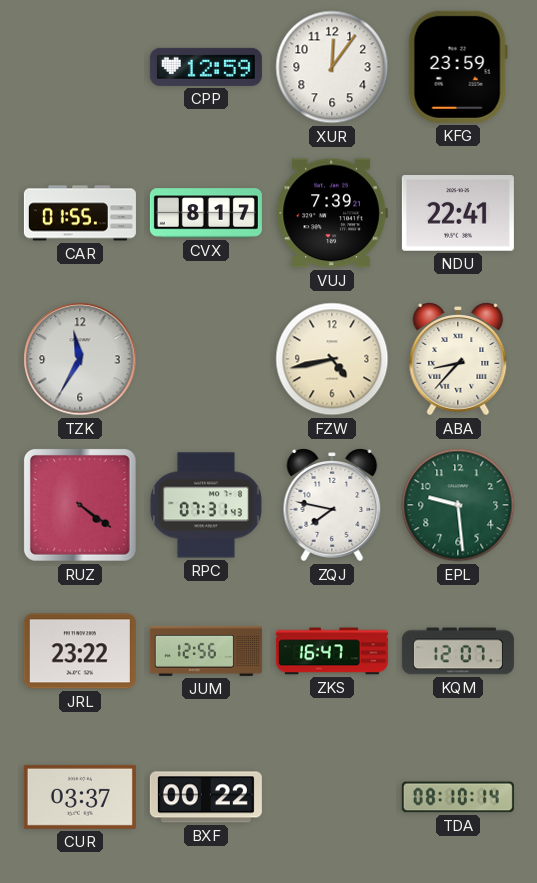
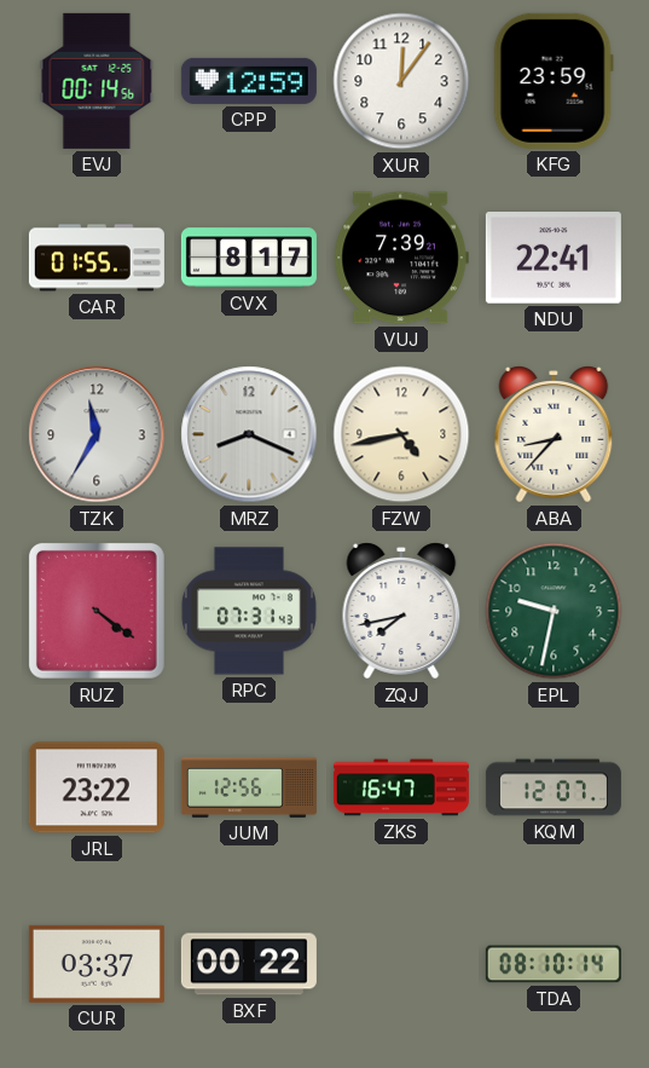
EVJ: none -> 00:14 (97, 81)
MRZ: none -> 8:19 (249, 434)
ZQJ: 7:47 -> 7:43 (401, 611)
EPL: 9:29 -> 9:32 (554, 611)
